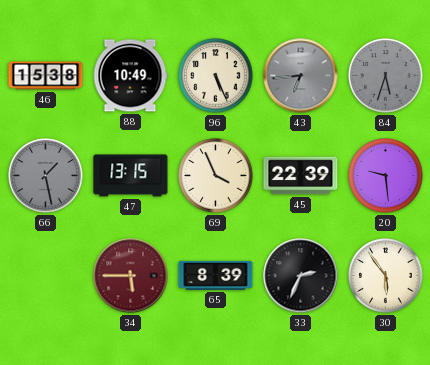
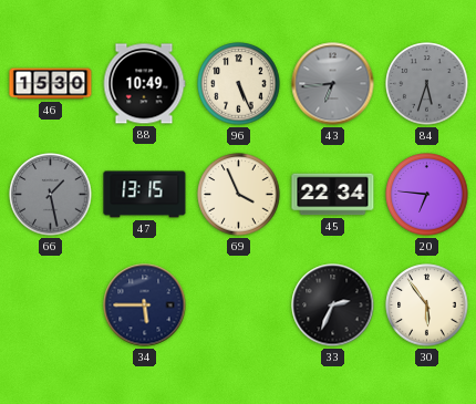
46: 15:38 -> 15:30 (51, 84)
45: 22:39 -> 22:34 (333, 195)
20: 9:29 -> 6:46 (427, 195)
34 dial: burgundy -> navy (145, 305)
65: 8:39 -> none (216, 275)
